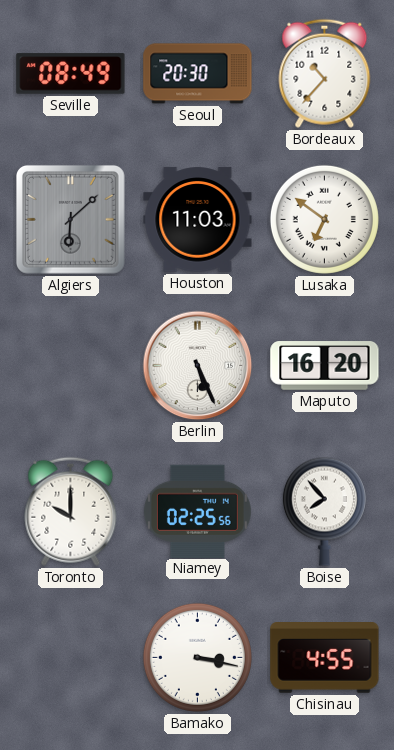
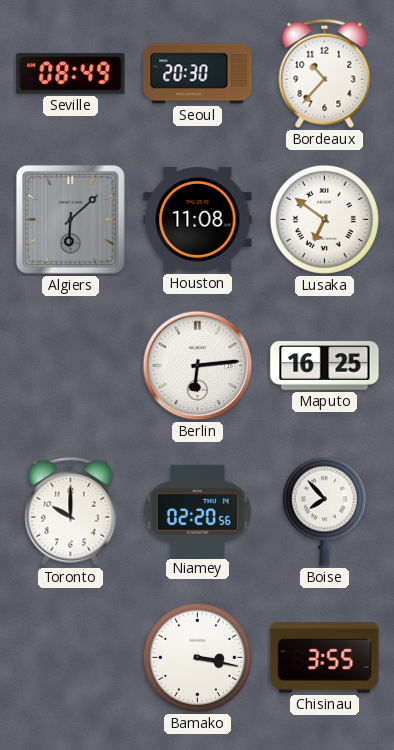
Houston: 11:03 -> 11:08 (198, 220)
Berlin: 5:26 -> 6:14 (198, 366)
Maputo: 16:20 -> 16:25 (325, 366)
Niamey: 02:25 -> 02:20 (197, 511)
Chisinau: 4:55 -> 3:55 (325, 658)
